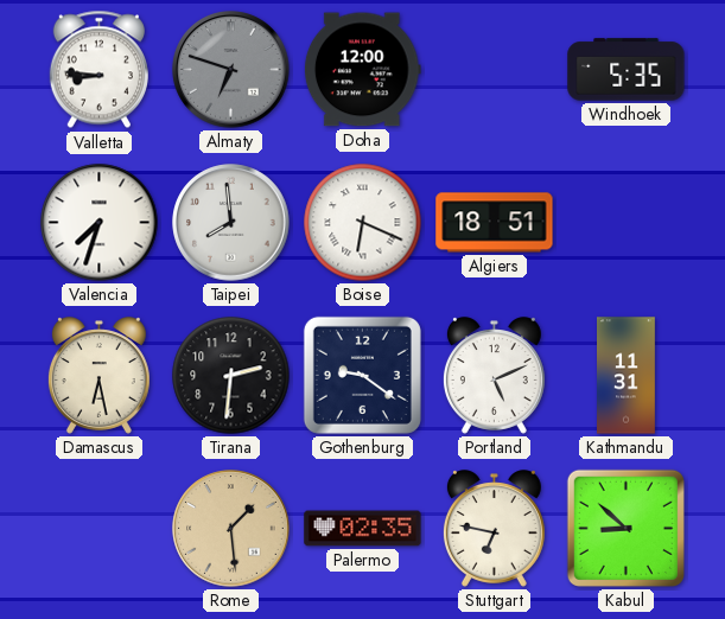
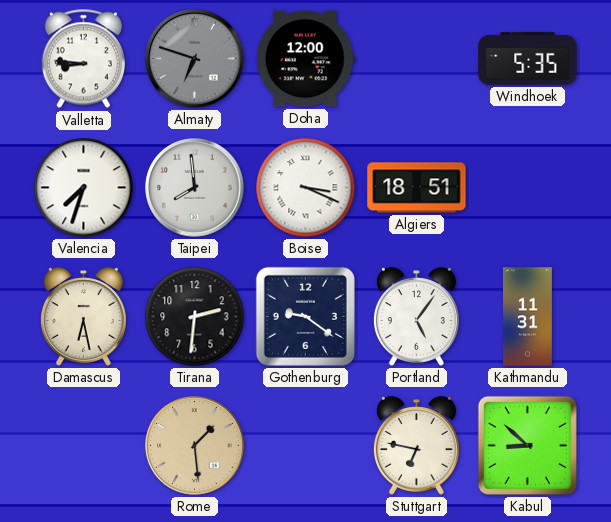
Boise: 6:19 -> 3:19 (306, 188)
Portland: 5:11 -> 5:06 (416, 317)
Palermo: 02:35 -> none (363, 529)
